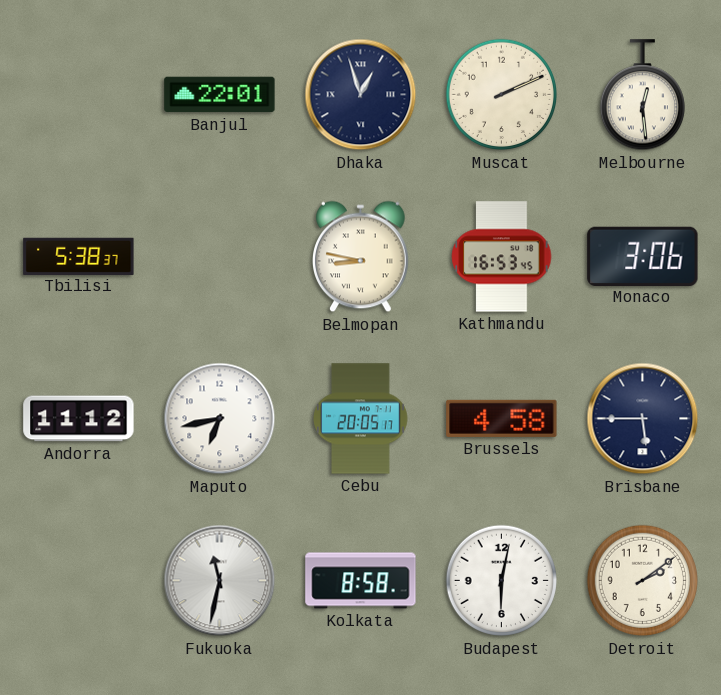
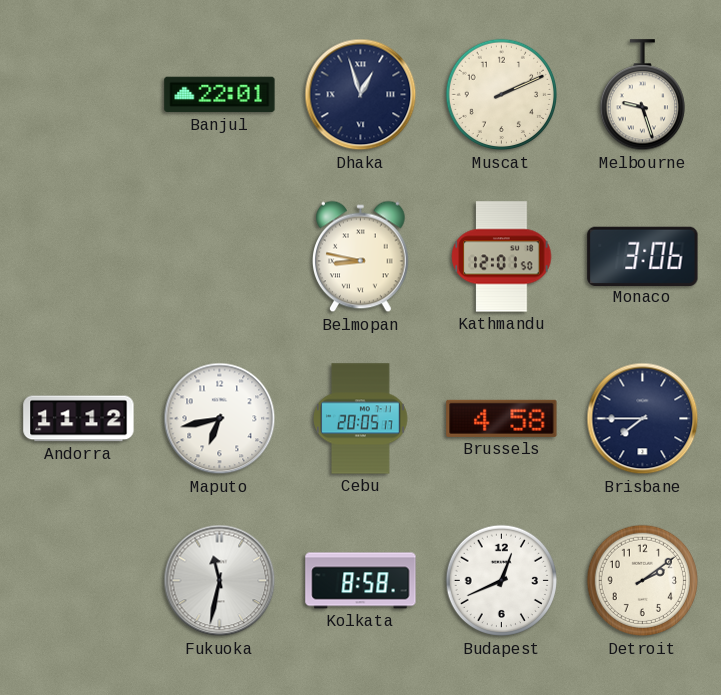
Melbourne: 12:29 -> 9:27 (642, 95)
Tbilisi: 5:38 -> none (79, 256)
Kathmandu: 16:53 -> 12:01 (502, 257)
Brisbane: 5:45 -> 7:45 (643, 419)
Budapest: 6:02 -> 12:41 (502, 581)
